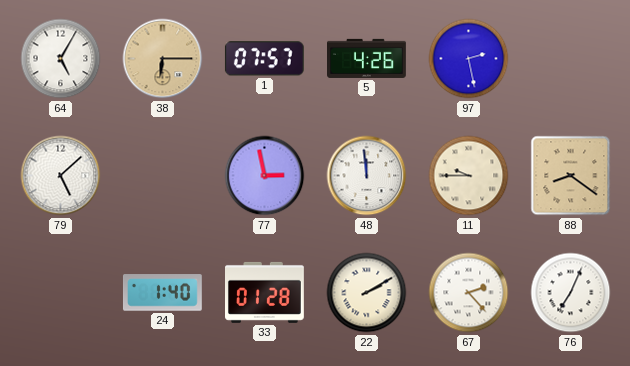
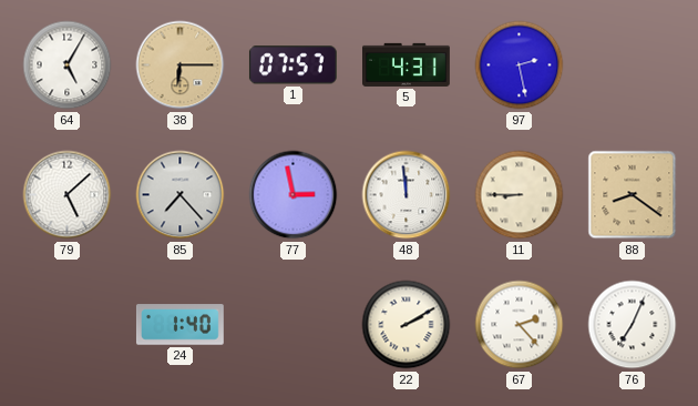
5: 4:26 -> 4:31 (407, 64)
85: none -> 7:23 (181, 195)
11: 9:45 -> 8:45 (520, 195)
33: 01:28 -> none (265, 292)
